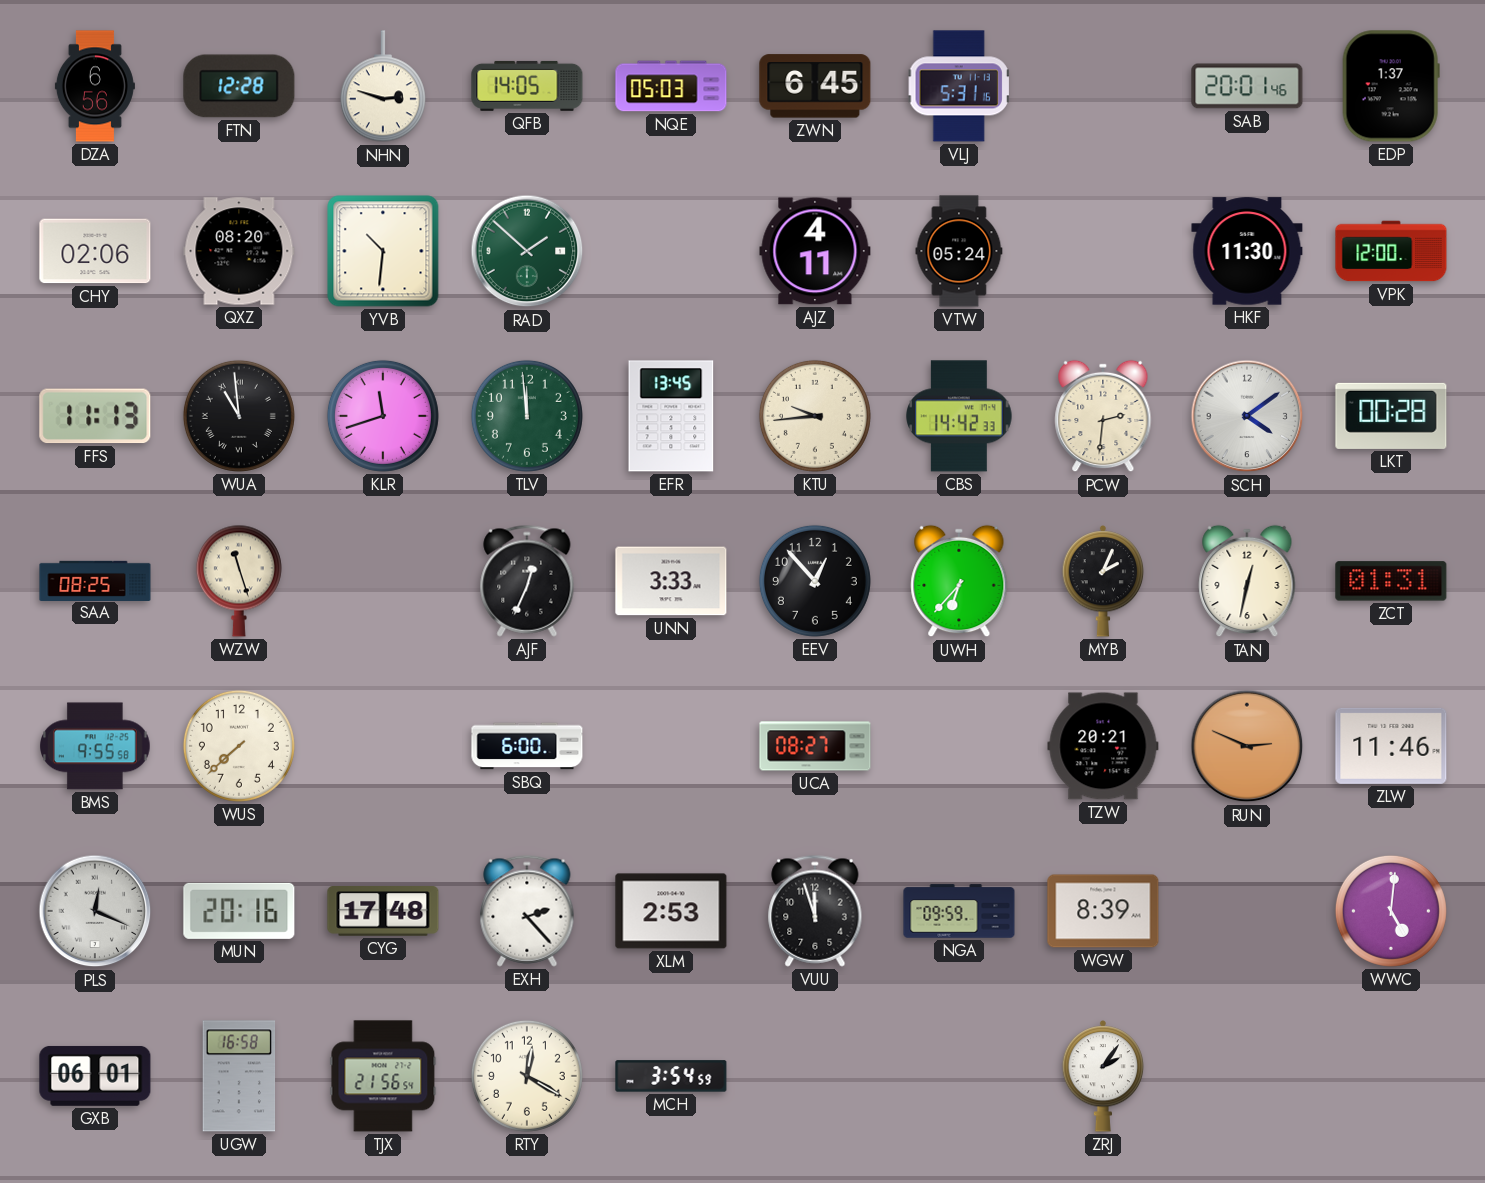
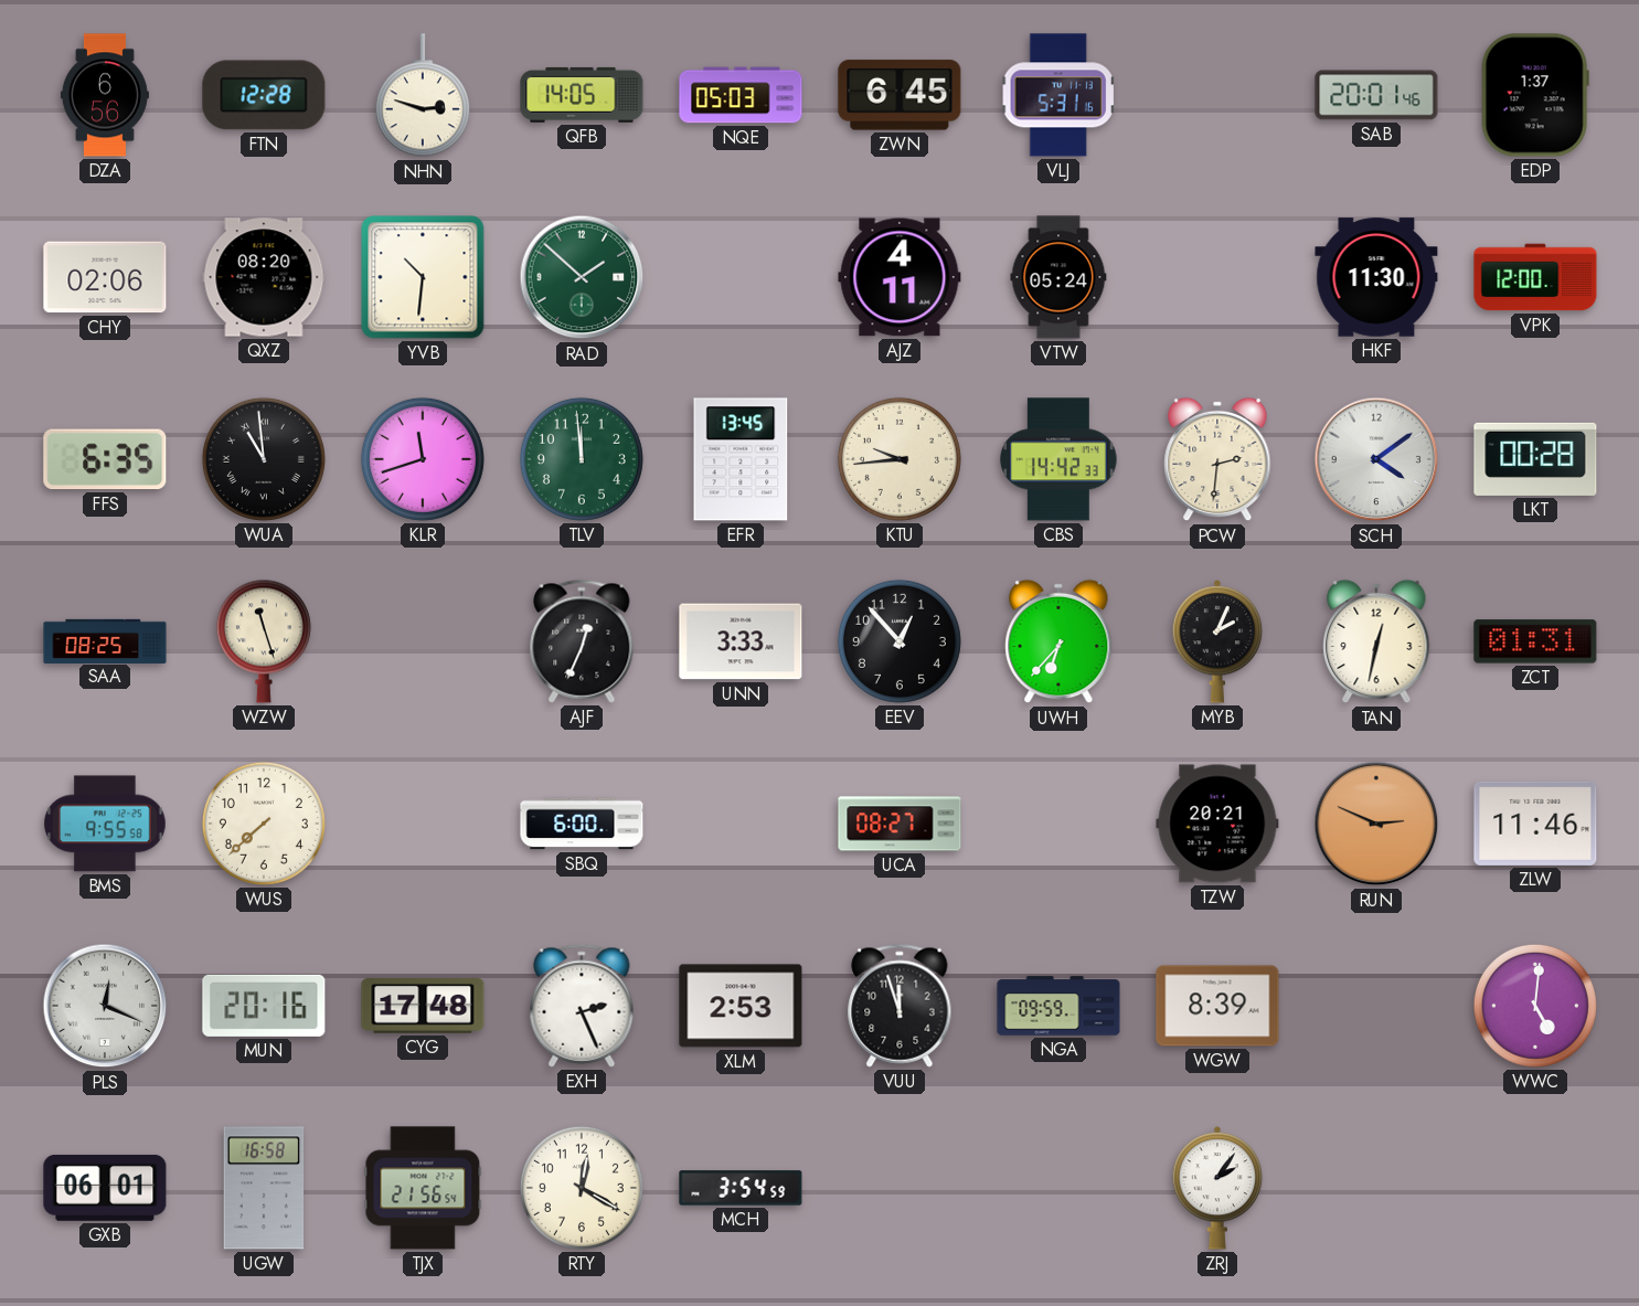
FFS: 11:13 -> 6:35 (105, 459)
EXH: 2:23 -> 2:26 (582, 1006)
